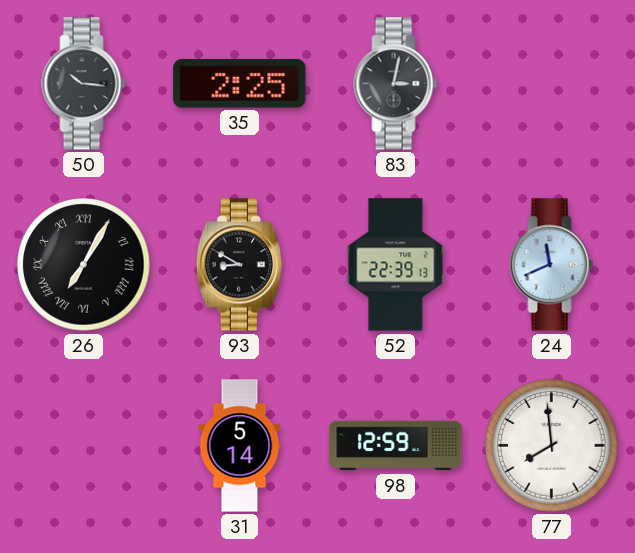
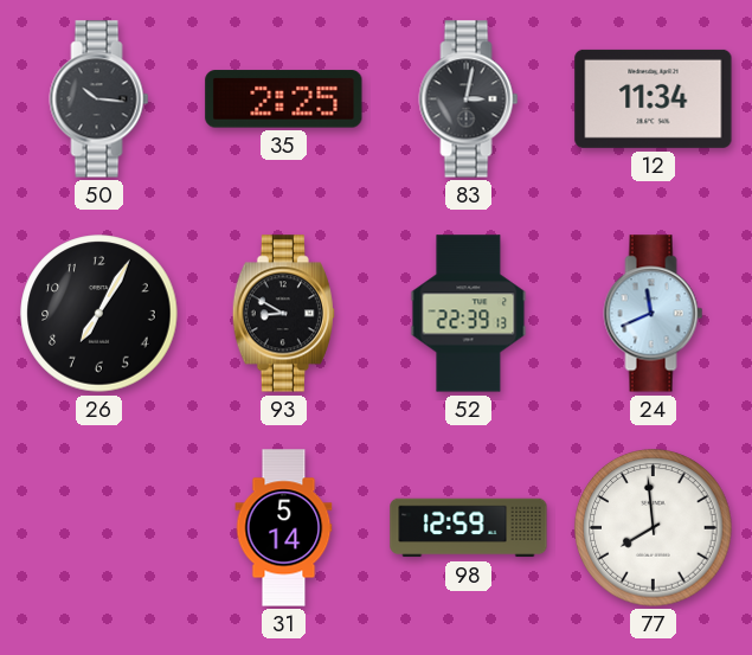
12: none -> 11:34 (654, 98)
26 numerals: Roman -> Arabic (99, 314)
